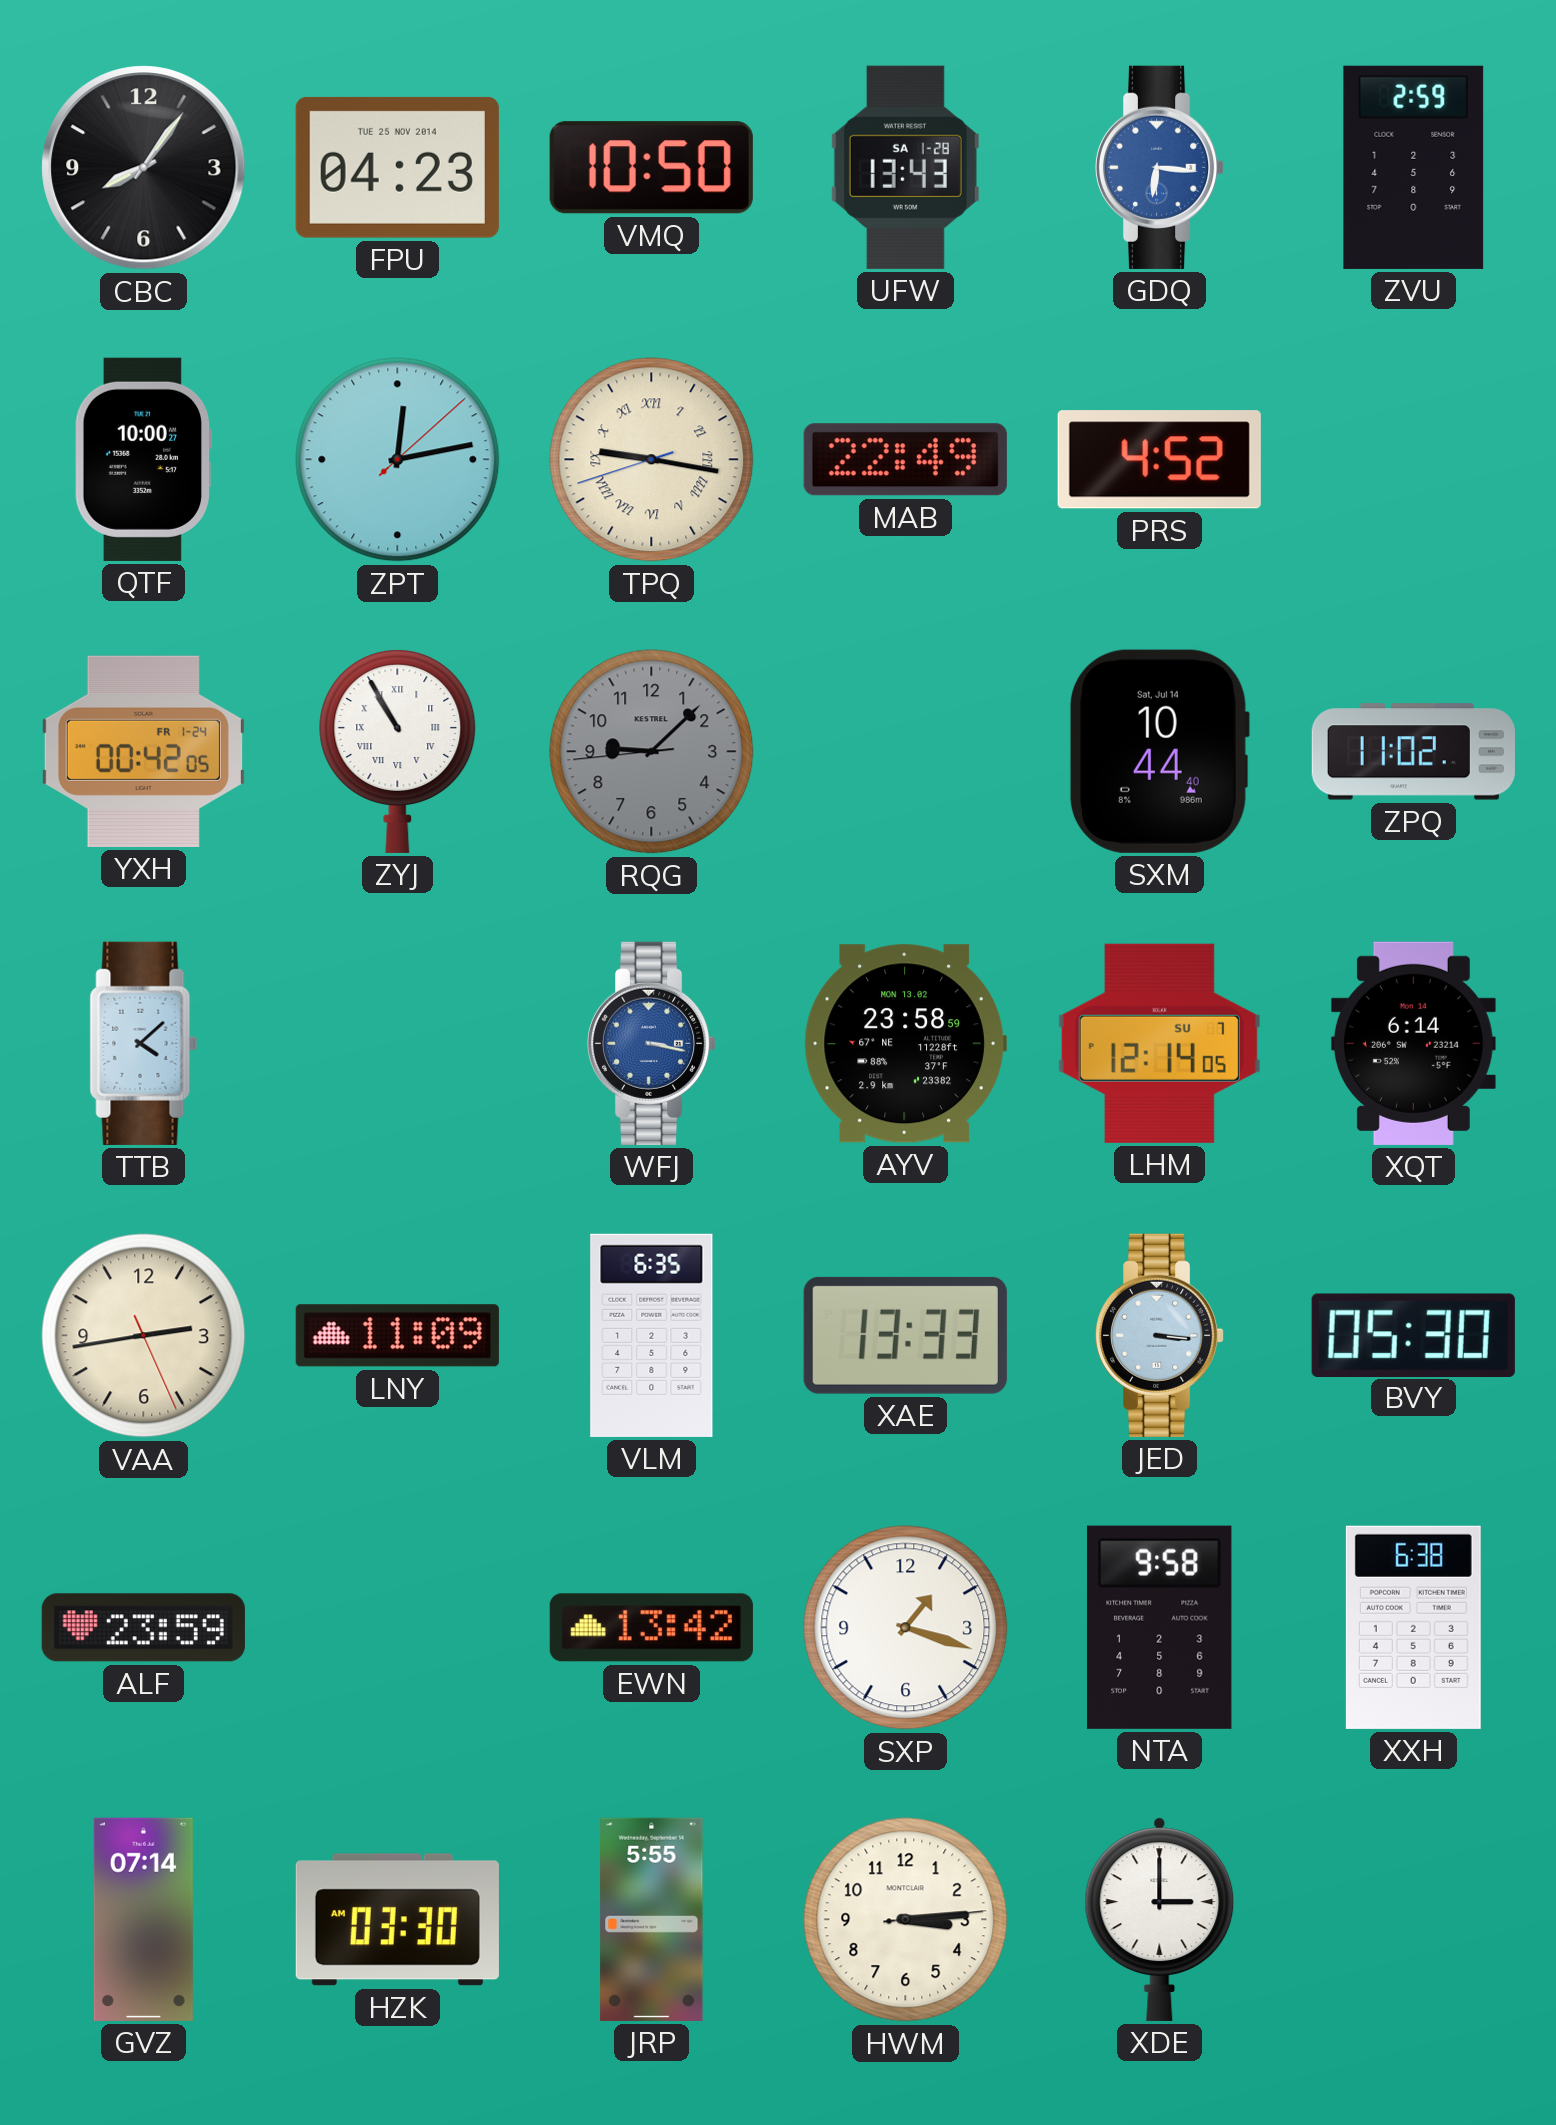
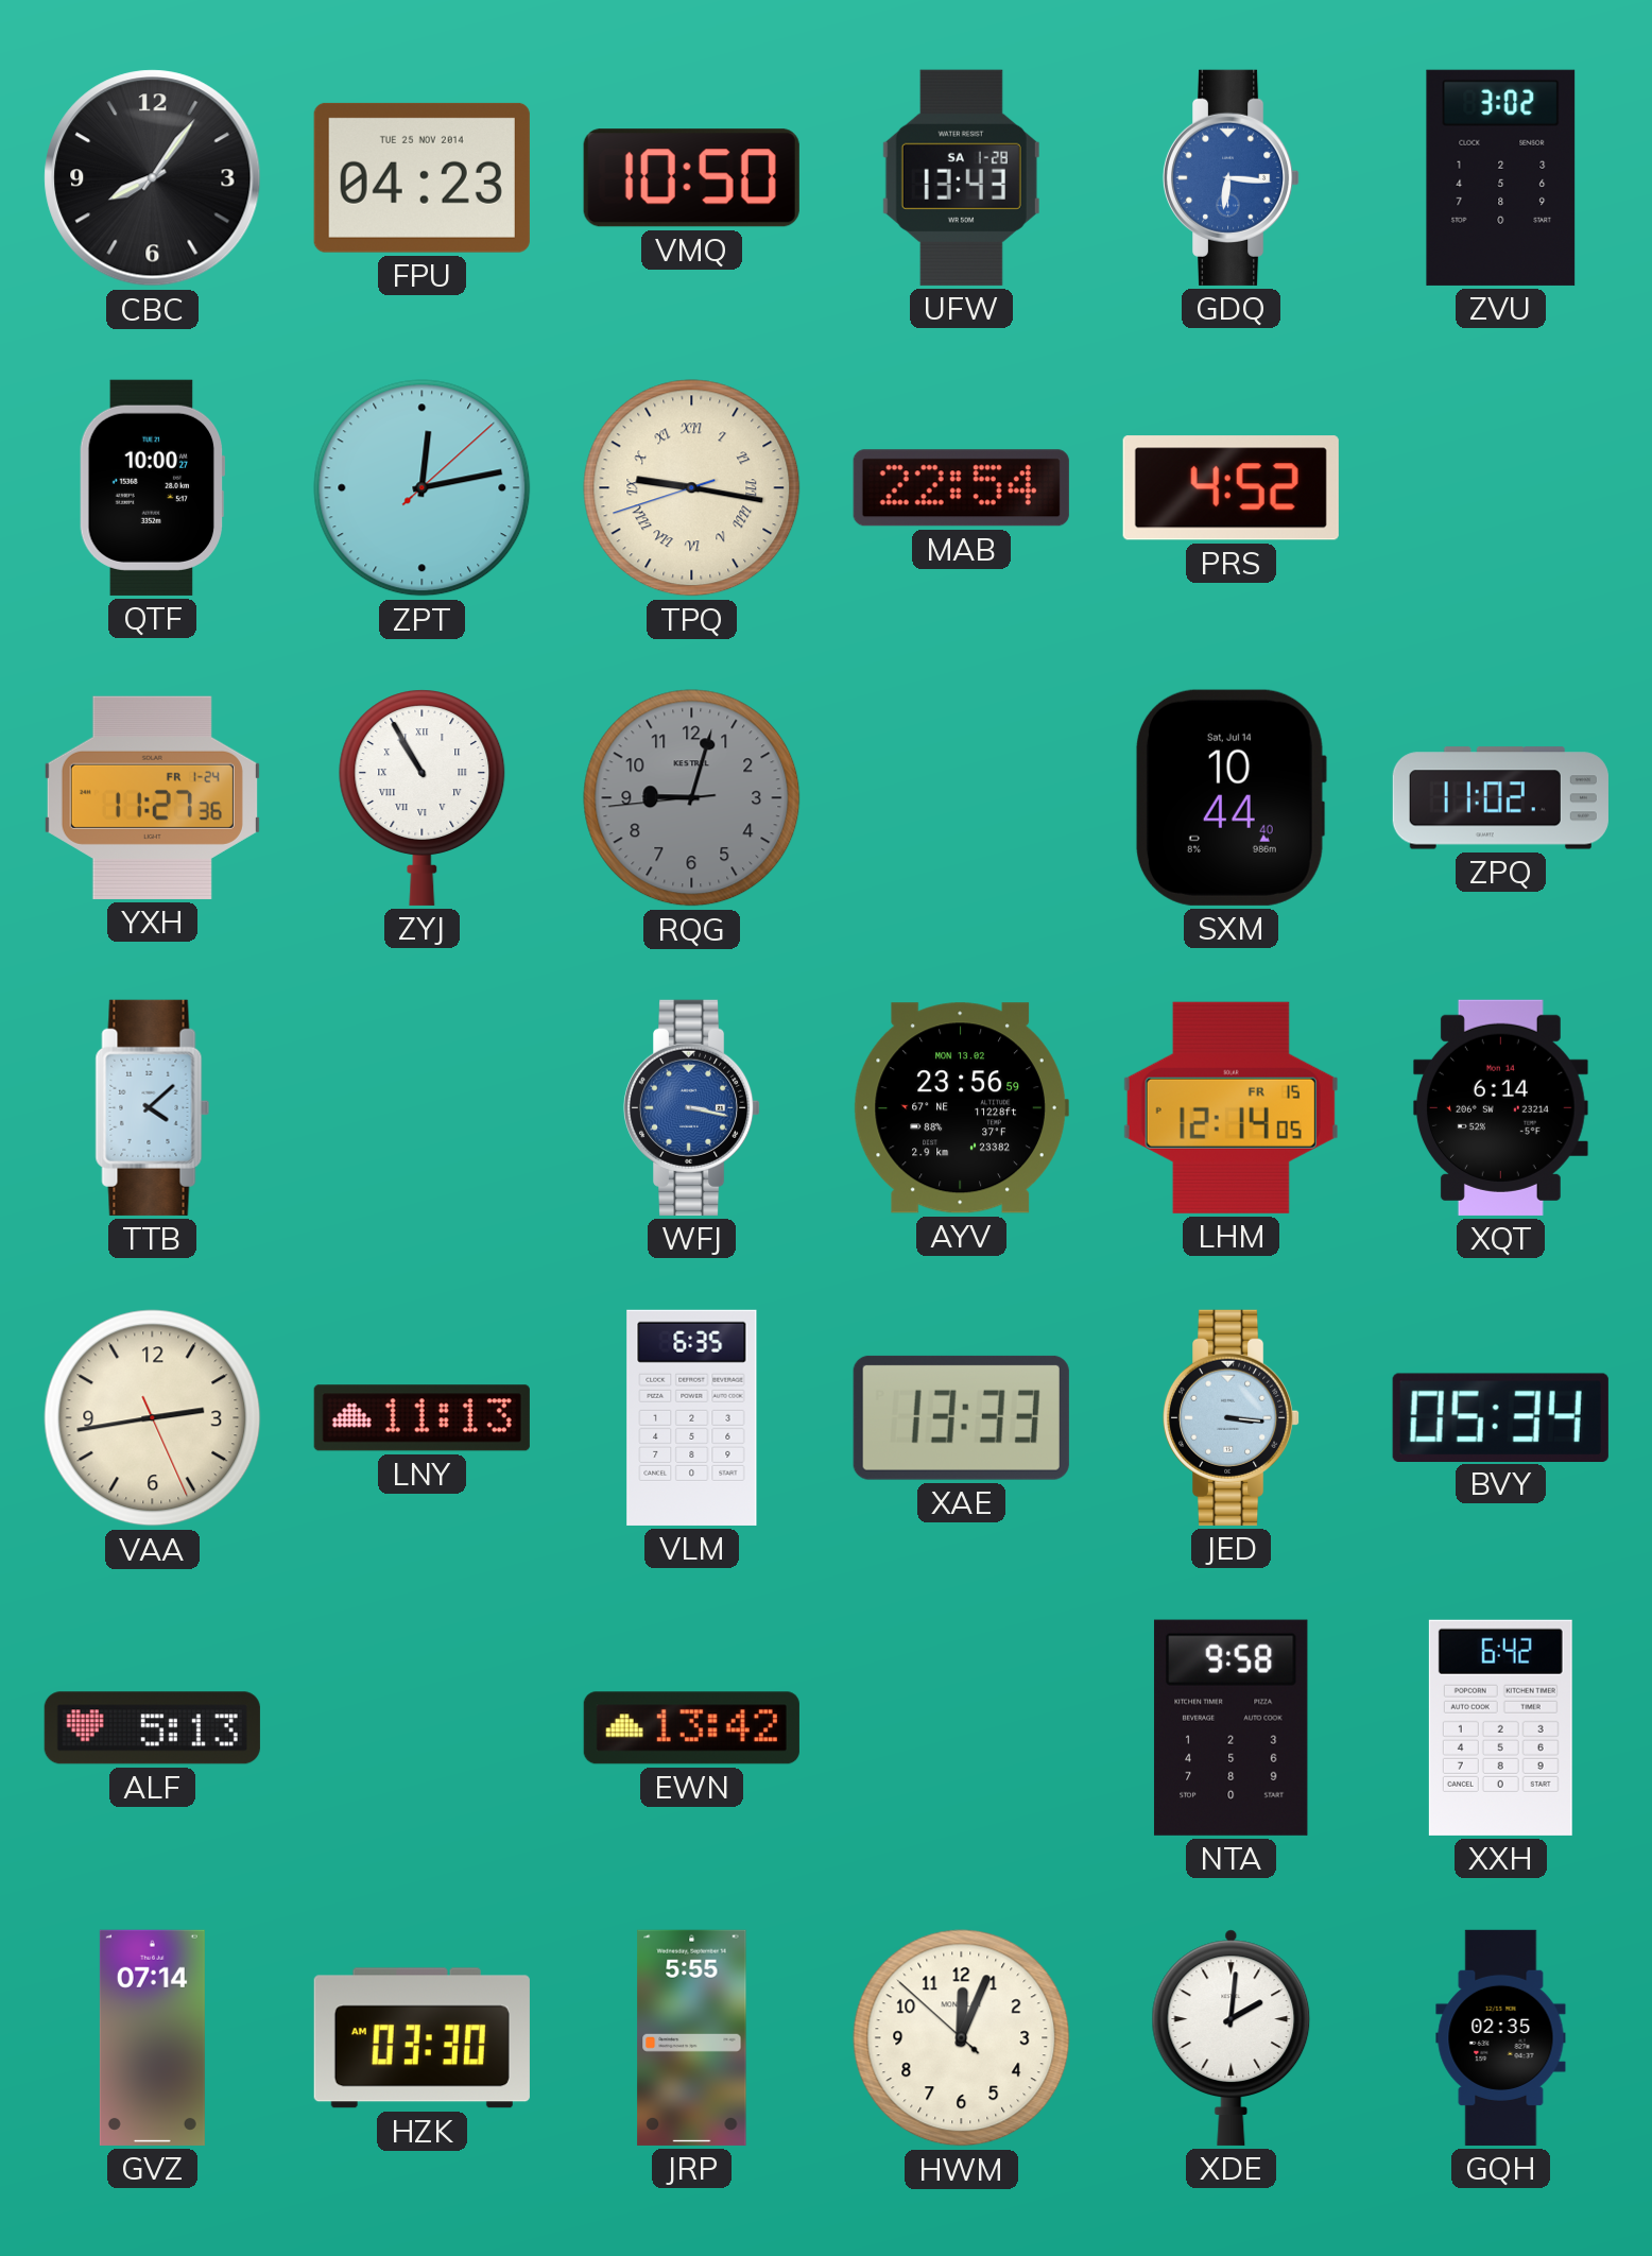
ZVU: 2:59 -> 3:02 (1501, 177)
MAB: 22:49 -> 22:54 (961, 488)
YXH: 00:42 -> 11:27 (152, 797)
RQG: 9:07 -> 9:02 (692, 798)
AYV: 23:58 -> 23:56 (961, 1108)
LHM date: SU 7 -> FR 15 (1231, 1107)
LNY: 11:09 -> 11:13 (421, 1418)
BVY: 05:30 -> 05:34 (1500, 1417)
ALF: 23:59 -> 5:13 (152, 1728)
SXP: 1:18 -> none (906, 1628)
XXH: 6:38 -> 6:42 (1500, 1727)
HWM: 3:14 -> 12:03 (962, 2038)
XDE: 3:00 -> 2:01 (1232, 2037)
GQH: none -> 02:35 (1501, 2037)
